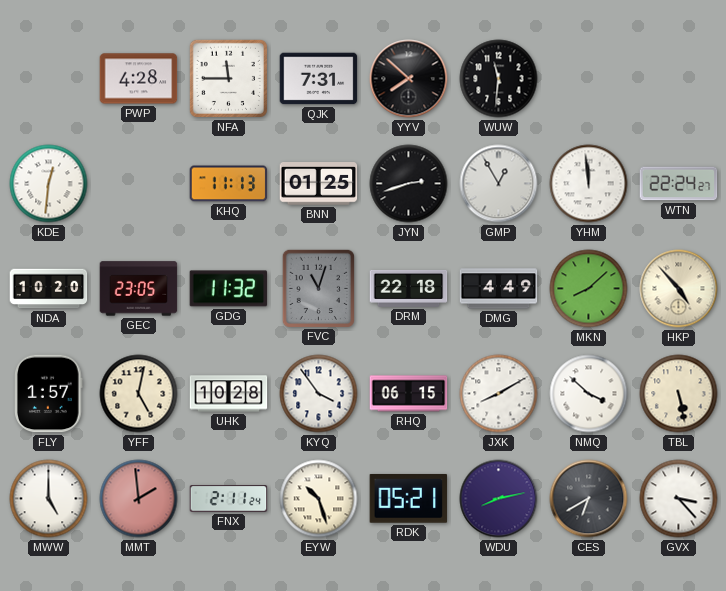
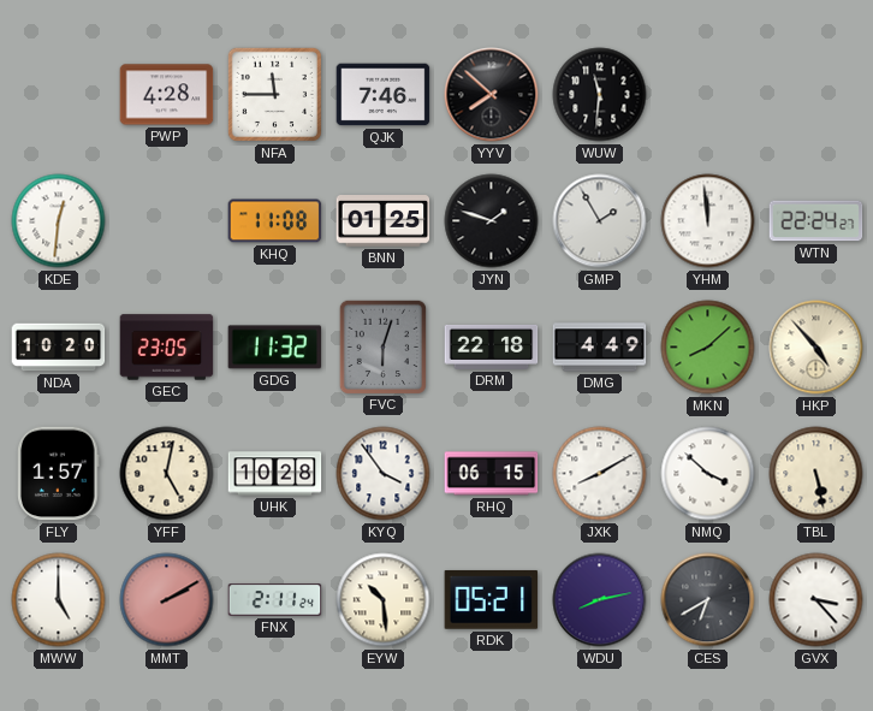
QJK: 7:31 -> 7:46 (384, 95)
KHQ: 11:13 -> 11:08 (275, 221)
JYN: 2:42 -> 1:48 (492, 221)
GMP: 12:55 -> 1:55 (600, 221)
FVC: 11:03 -> 6:03 (382, 346)
MMT: 1:59 -> 2:10 (167, 600)
EYW: 10:27 -> 10:29 (384, 600)
